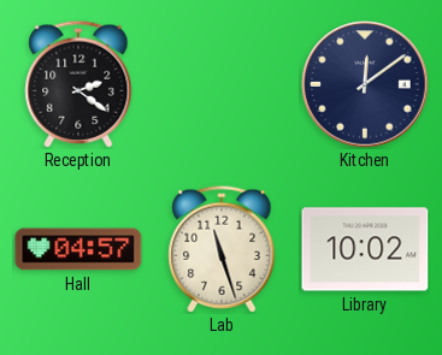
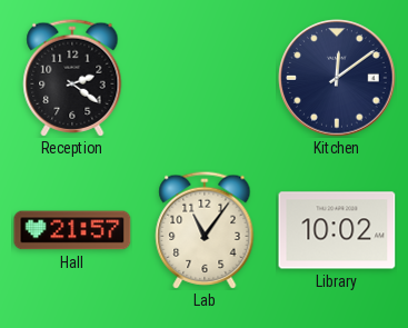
Hall: 04:57 -> 21:57 (72, 230)
Lab: 11:27 -> 11:06 (205, 230)
